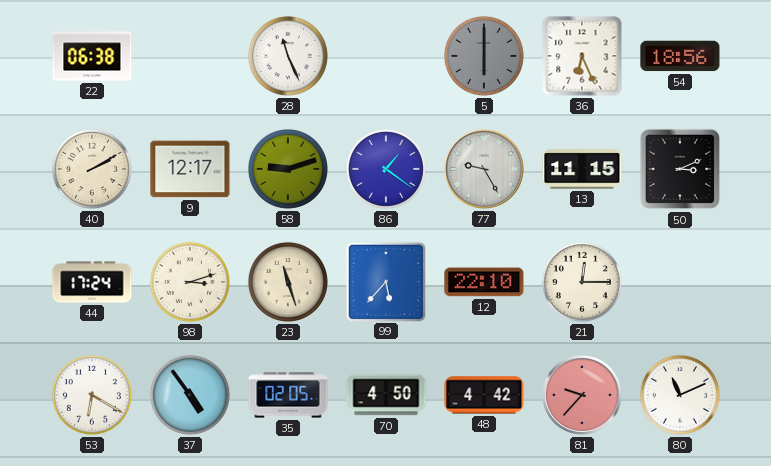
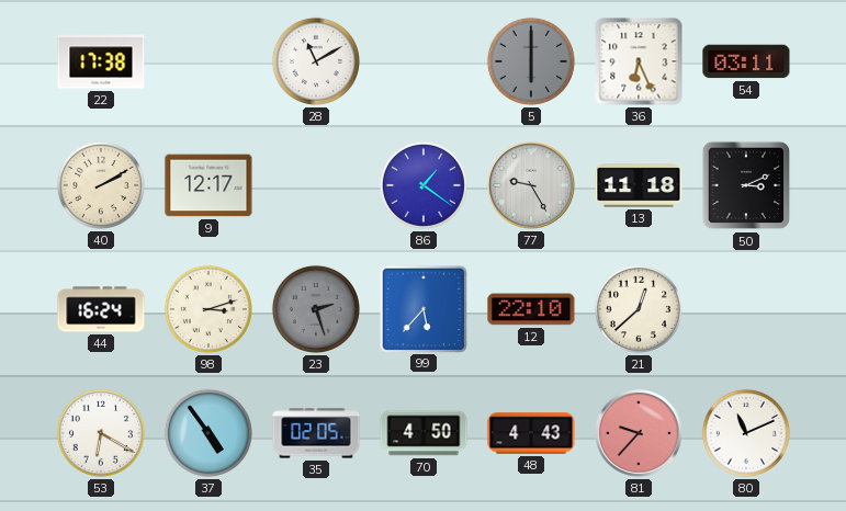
22: 06:38 -> 17:38 (101, 61)
28: 11:26 -> 11:10 (316, 61)
54: 18:56 -> 03:11 (746, 61)
58: 9:12 -> none (288, 169)
13: 11:15 -> 11:18 (639, 185)
44: 17:24 -> 16:24 (101, 309)
23: 11:27 -> 2:27 (316, 309)
23 dial: cream -> grey (316, 309)
21: 12:15 -> 12:38 (639, 309)
48: 4:42 -> 4:43 (531, 433)
